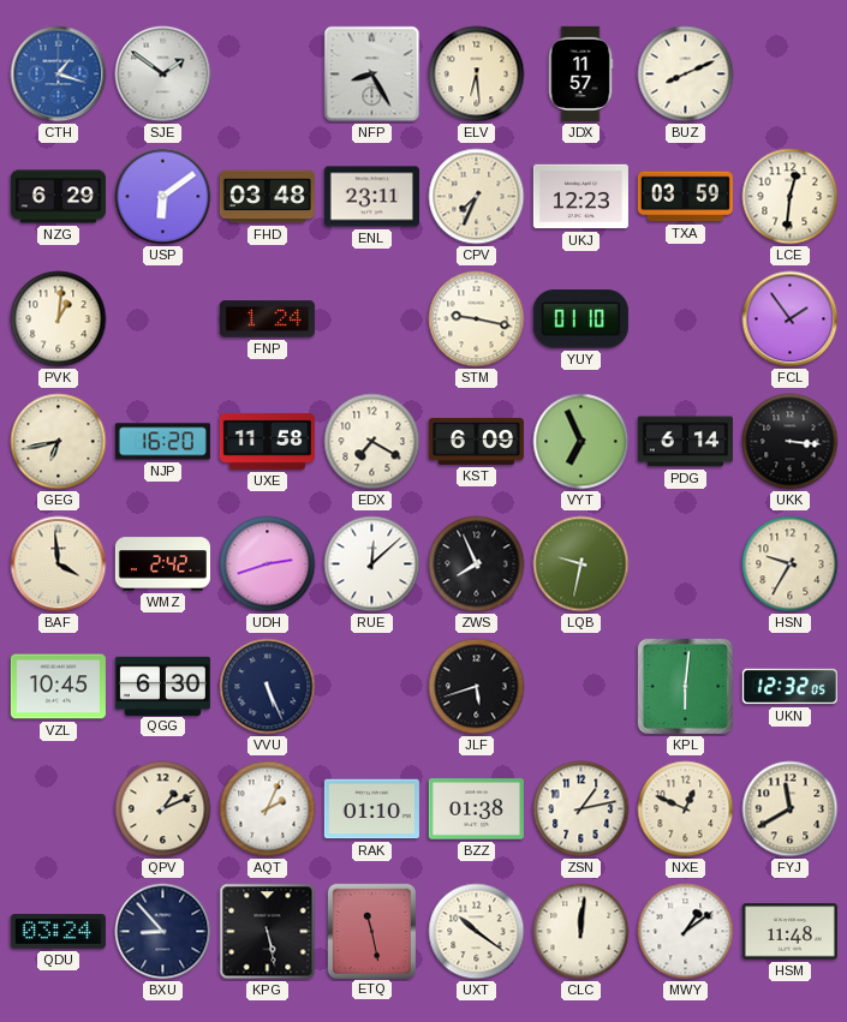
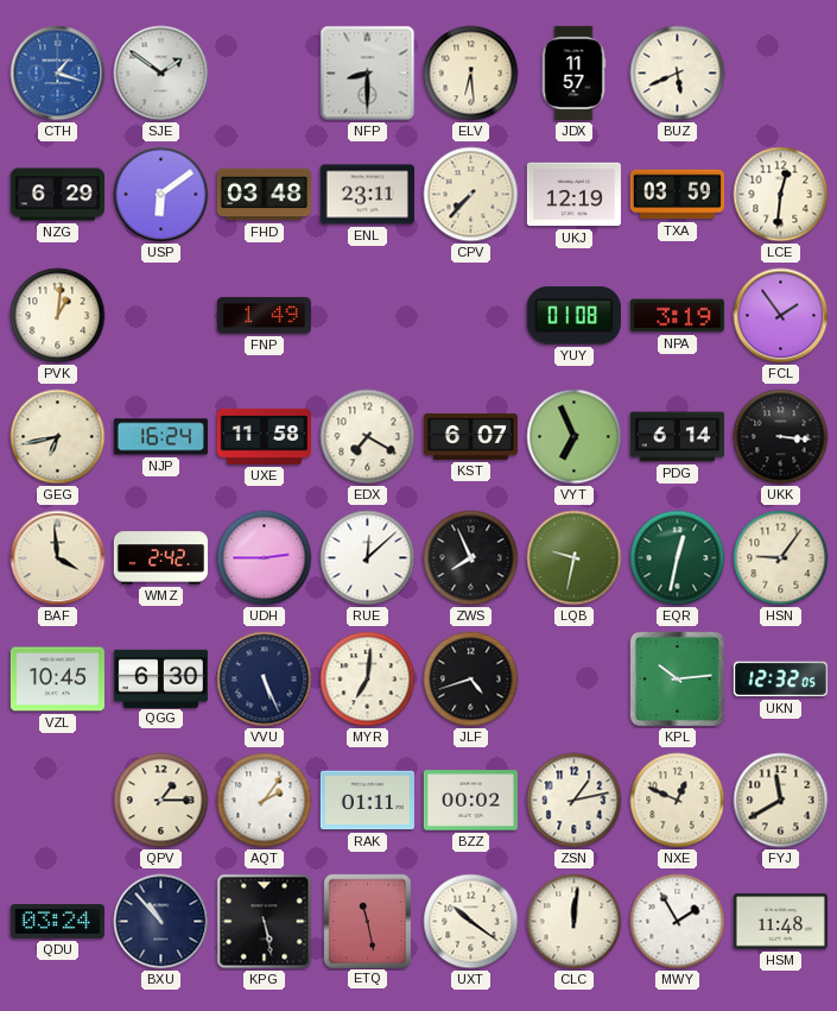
NFP: 8:25 -> 8:30 (368, 74)
BUZ: 8:11 -> 5:41 (678, 74)
CPV: 7:34 -> 7:37 (471, 195)
UKJ: 12:23 -> 12:19 (573, 195)
FNP: 1:24 -> 1:49 (264, 316)
STM: 9:17 -> none (477, 319)
YUY: 01:10 -> 01:08 (573, 316)
NPA: none -> 3:19 (677, 316)
NJP: 16:20 -> 16:24 (160, 437)
KST: 6:09 -> 6:07 (470, 436)
UDH: 2:42 -> 2:45 (265, 558)
EQR: none -> 12:32 (678, 558)
HSN: 9:35 -> 9:06 (781, 558)
MYR: none -> 7:01 (368, 680)
JLF: 5:42 -> 4:42 (471, 680)
KPL: 6:01 -> 10:14 (677, 678)
QPV: 1:11 -> 1:15 (161, 801)
AQT: 2:04 -> 2:06 (265, 801)
RAK: 01:10 -> 01:11 (367, 801)
BZZ: 01:38 -> 00:02 (470, 801)
BXU: 8:53 -> 10:53 (161, 922)
MWY: 1:09 -> 1:55 (678, 922)
